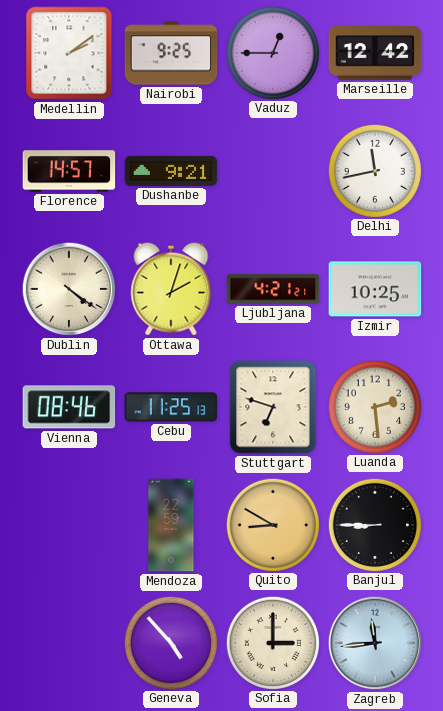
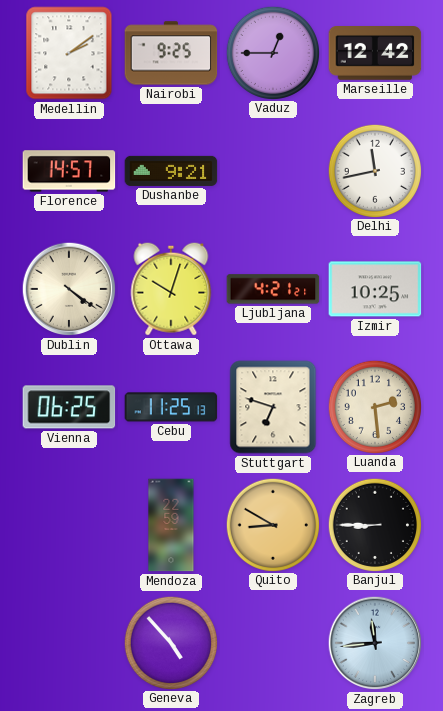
Ottawa: 2:03 -> 10:03 (171, 289)
Vienna: 08:46 -> 06:25 (69, 407)
Sofia: 3:00 -> none (272, 642)
